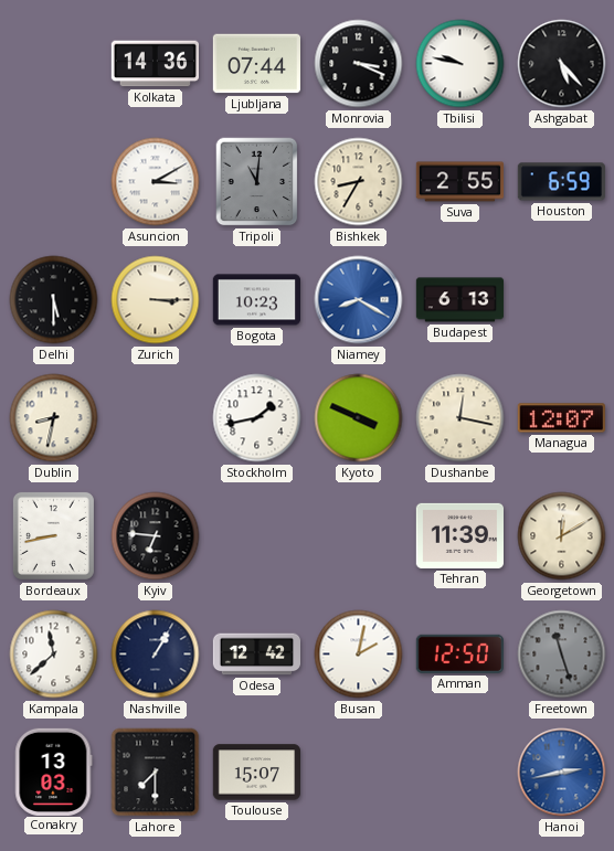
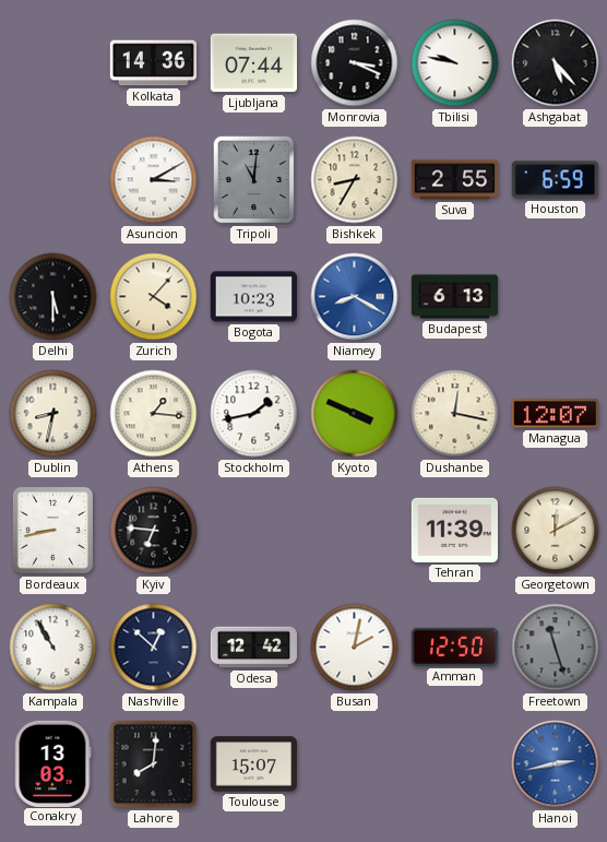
Zurich: 3:15 -> 4:07 (154, 297)
Athens: none -> 1:16 (154, 414)
Kampala: 11:38 -> 10:55 (53, 648)
Nashville: 1:05 -> 12:52 (154, 648)
Lahore: 7:30 -> 8:01 (154, 764)
